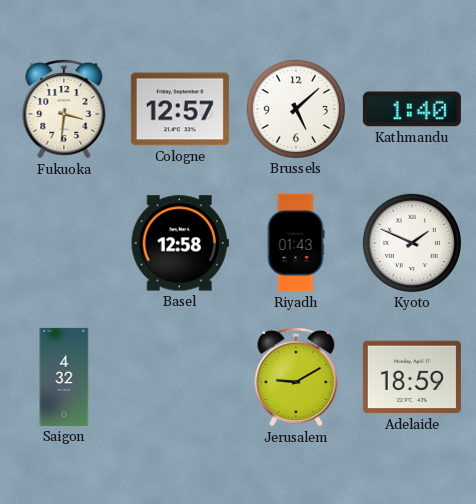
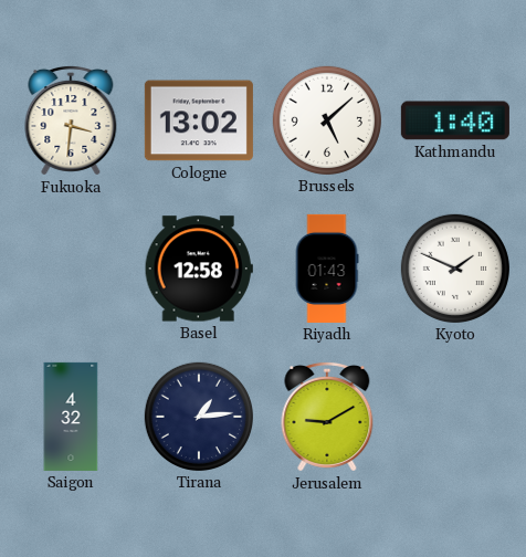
Cologne: 12:57 -> 13:02 (199, 120)
Tirana: none -> 1:14 (199, 417)
Adelaide: 18:59 -> none (412, 377)
